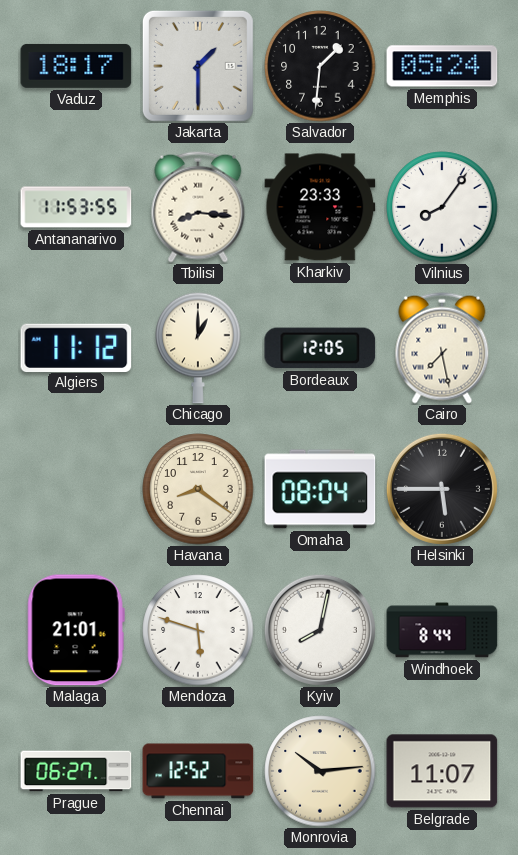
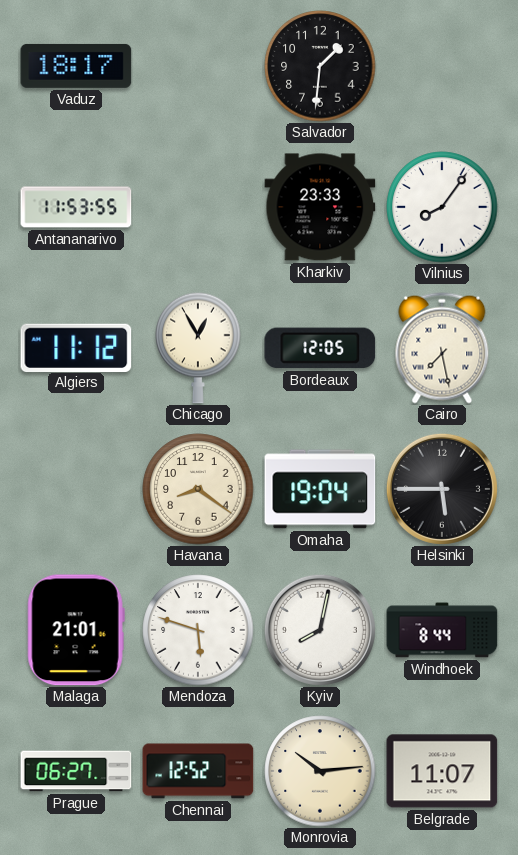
Jakarta: 1:30 -> none (198, 66)
Memphis: 05:24 -> none (442, 66)
Tbilisi: 8:16 -> none (198, 207)
Chicago: 1:00 -> 12:55 (198, 348)
Omaha: 08:04 -> 19:04 (320, 489)
